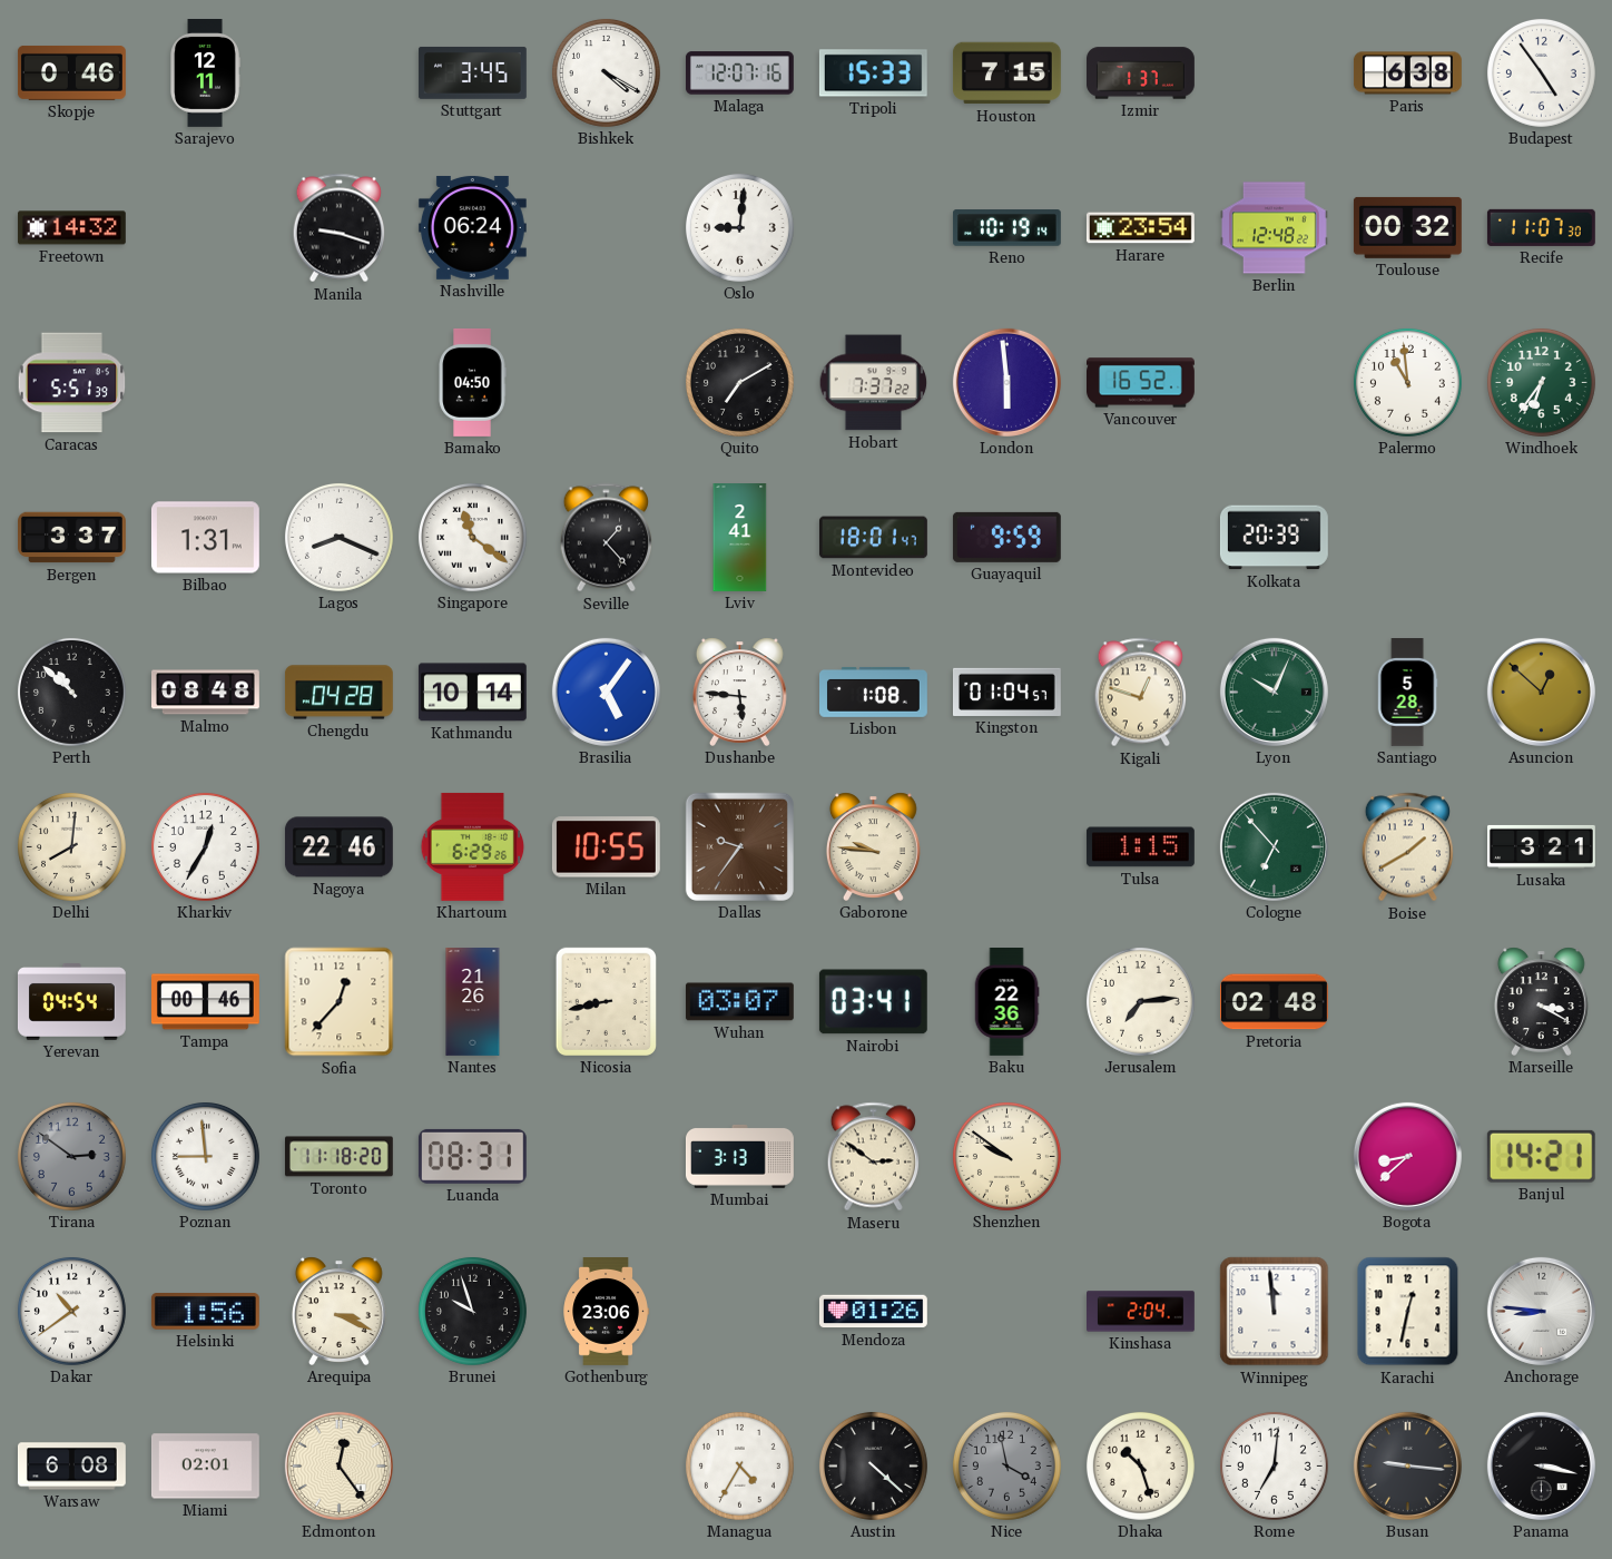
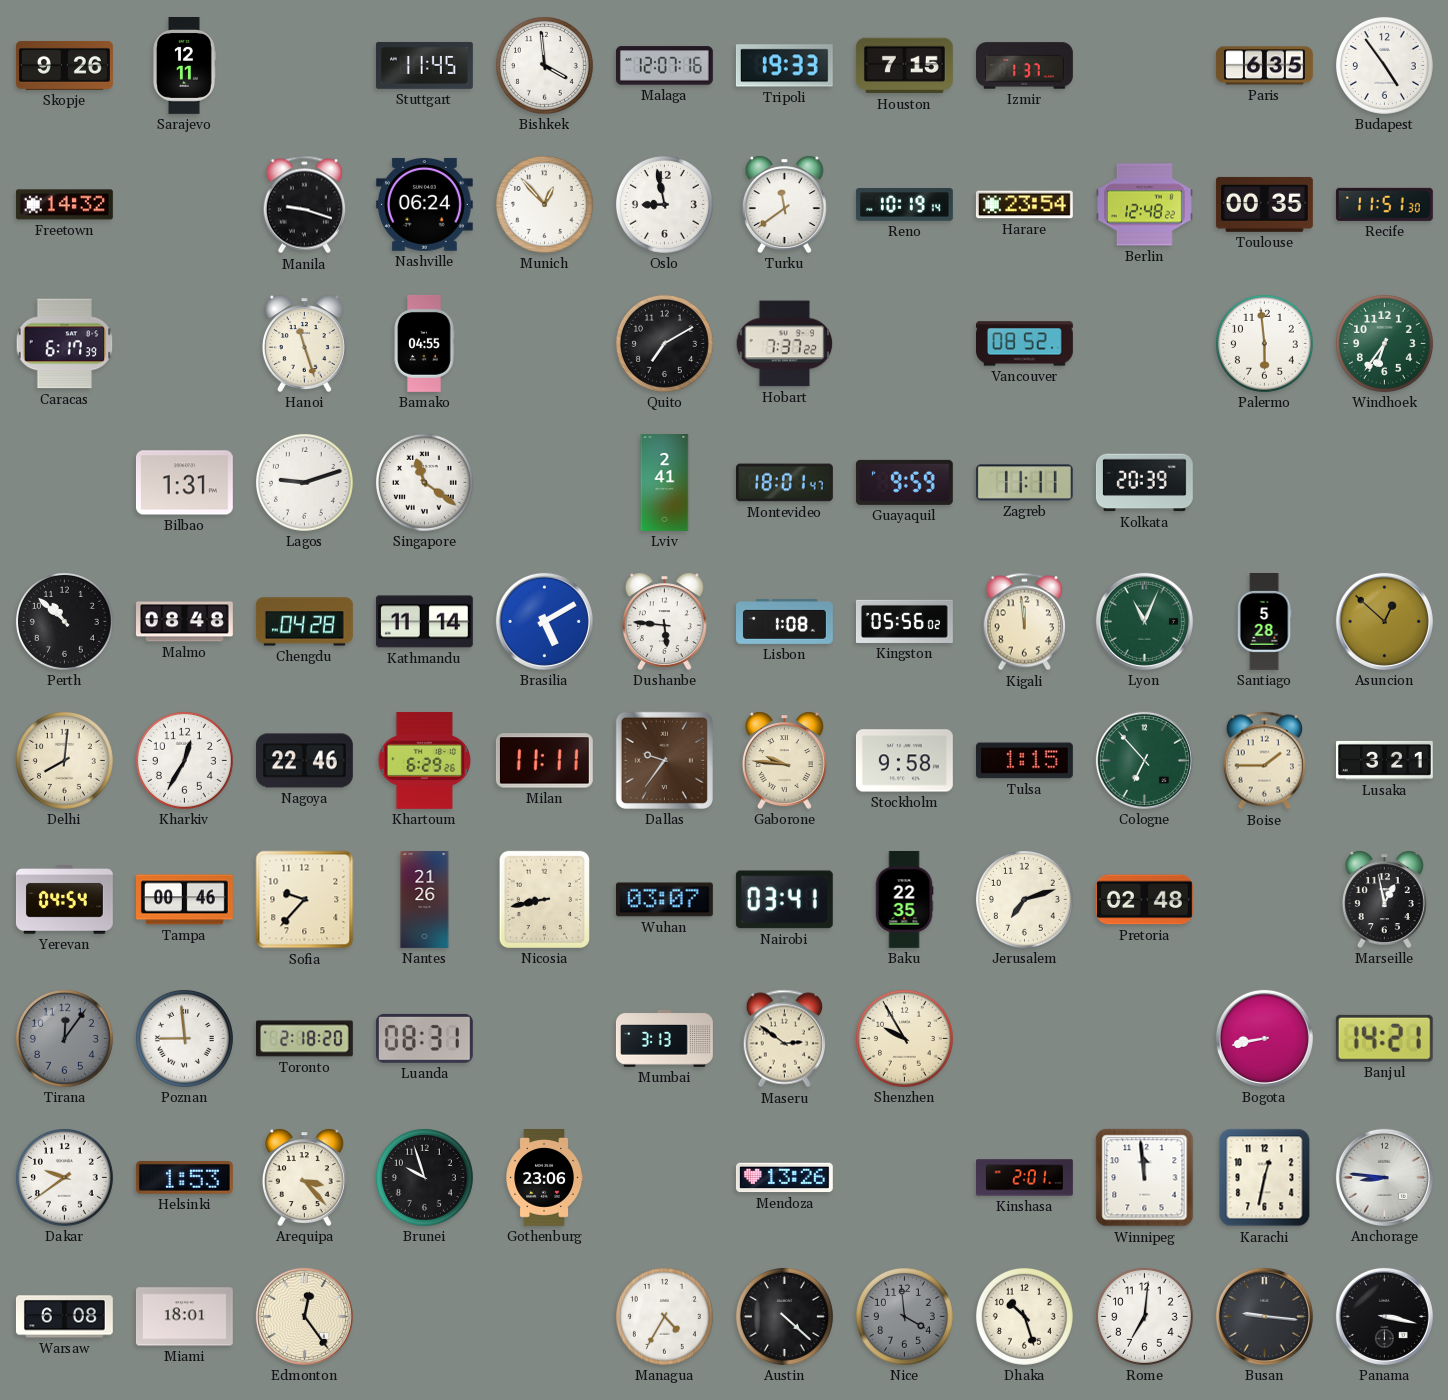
Skopje: 0:46 -> 9:26 (64, 65)
Stuttgart: 3:45 -> 11:45 (424, 65)
Bishkek: 4:20 -> 3:59 (544, 65)
Tripoli: 15:33 -> 19:33 (784, 66)
Paris: 6:38 -> 6:35 (1264, 66)
Munich: none -> 12:53 (544, 204)
Oslo: 9:01 -> 8:58 (664, 204)
Turku: none -> 11:39 (784, 204)
Toulouse: 00:32 -> 00:35 (1264, 204)
Recife: 11:07 -> 11:51 (1384, 204)
Caracas: 5:51 -> 6:17 (65, 344)
Hanoi: none -> 11:27 (304, 343)
Bamako: 04:50 -> 04:55 (424, 343)
London: 5:59 -> none (1006, 382)
Vancouver: 16:52 -> 08:52 (1025, 344)
Palermo: 10:59 -> 5:59 (1264, 343)
Bergen: 3:37 -> none (72, 538)
Lagos: 8:19 -> 9:12 (304, 482)
Seville: 1:23 -> none (606, 538)
Zagreb: none -> 11:11 (1024, 483)
Kathmandu: 10:14 -> 11:14 (424, 622)
Brasilia: 5:06 -> 5:10 (544, 621)
Kingston: 01:04 -> 05:56 (905, 621)
Kigali: 12:48 -> 11:59 (1024, 622)
Lyon: 10:04 -> 11:04 (1144, 621)
Milan: 10:55 -> 11:11 (544, 761)
Stockholm: none -> 9:58 (904, 761)
Boise: 1:40 -> 1:45 (1264, 761)
Sofia: 12:37 -> 9:37 (305, 900)
Baku: 22:36 -> 22:35 (904, 900)
Jerusalem: 7:14 -> 7:12 (1024, 899)
Marseille: 3:20 -> 12:58 (1384, 899)
Tirana: 2:51 -> 12:06 (64, 1038)
Toronto: 11:18 -> 2:18 (304, 1039)
Shenzhen: 9:51 -> 9:55 (904, 1038)
Bogota: 8:38 -> 8:43 (1264, 1038)
Dakar: 10:39 -> 9:39 (64, 1177)
Helsinki: 1:56 -> 1:53 (184, 1178)
Arequipa: 3:19 -> 3:23 (304, 1177)
Mendoza: 01:26 -> 13:26 (784, 1178)
Kinshasa: 2:04 -> 2:01 (1025, 1178)
Miami: 02:01 -> 18:01 (184, 1317)
Nice: 3:58 -> 3:59 (904, 1316)
